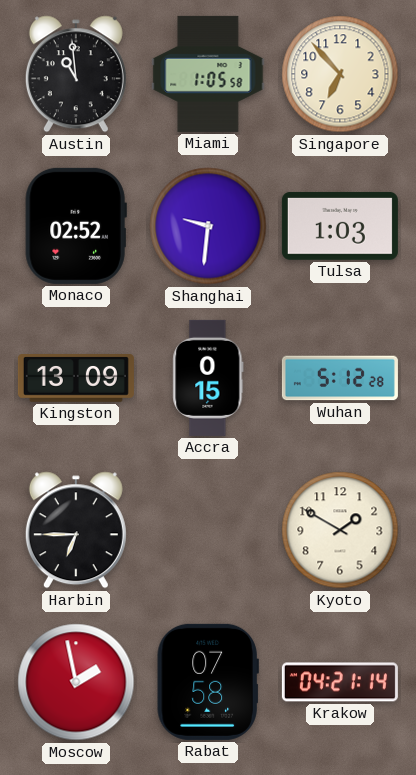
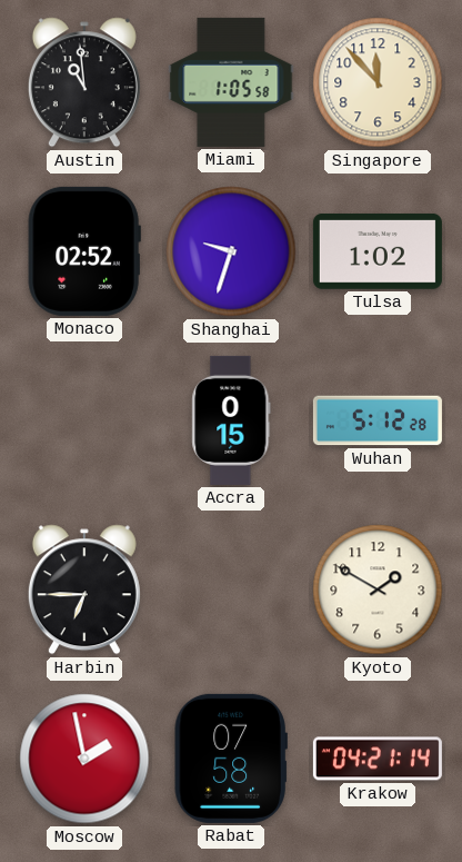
Singapore: 6:53 -> 11:53 (378, 82)
Shanghai: 9:31 -> 9:33 (231, 251)
Tulsa: 1:03 -> 1:02 (378, 251)
Kingston: 13:09 -> none (76, 379)
